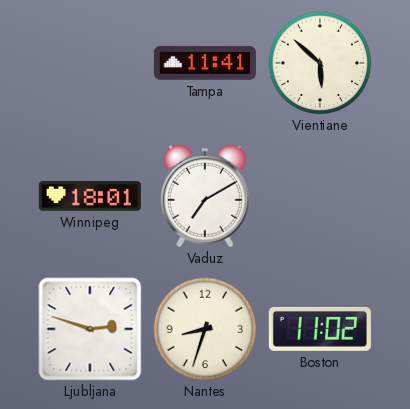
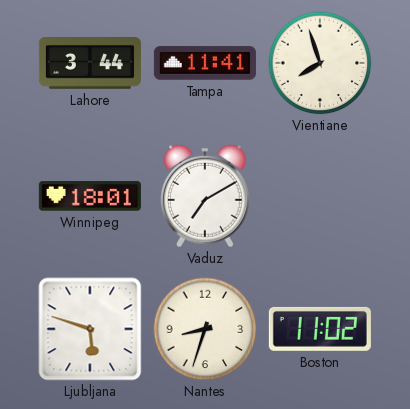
Lahore: none -> 3:44 (90, 64)
Vientiane: 5:52 -> 7:57 (320, 63)
Ljubljana: 2:48 -> 5:48 (90, 329)
